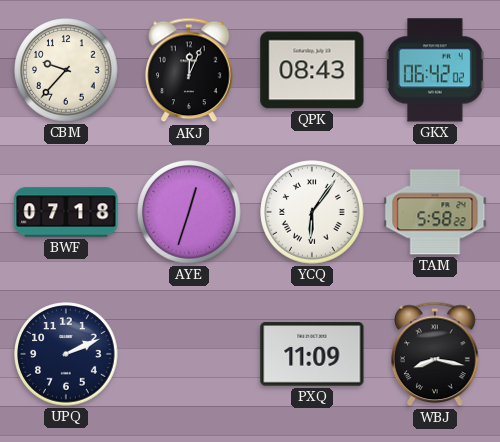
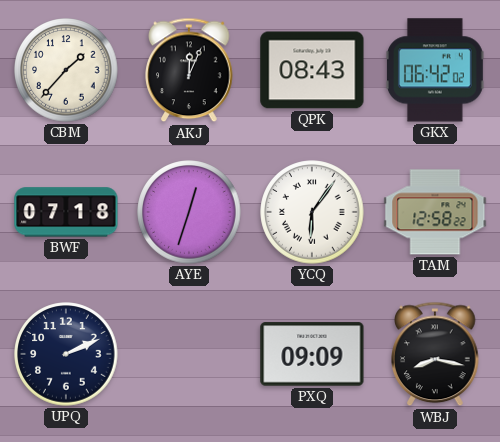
CBM: 9:37 -> 1:37 (66, 70)
TAM: 5:58 -> 12:58 (435, 212)
PXQ: 11:09 -> 09:09 (312, 354)
